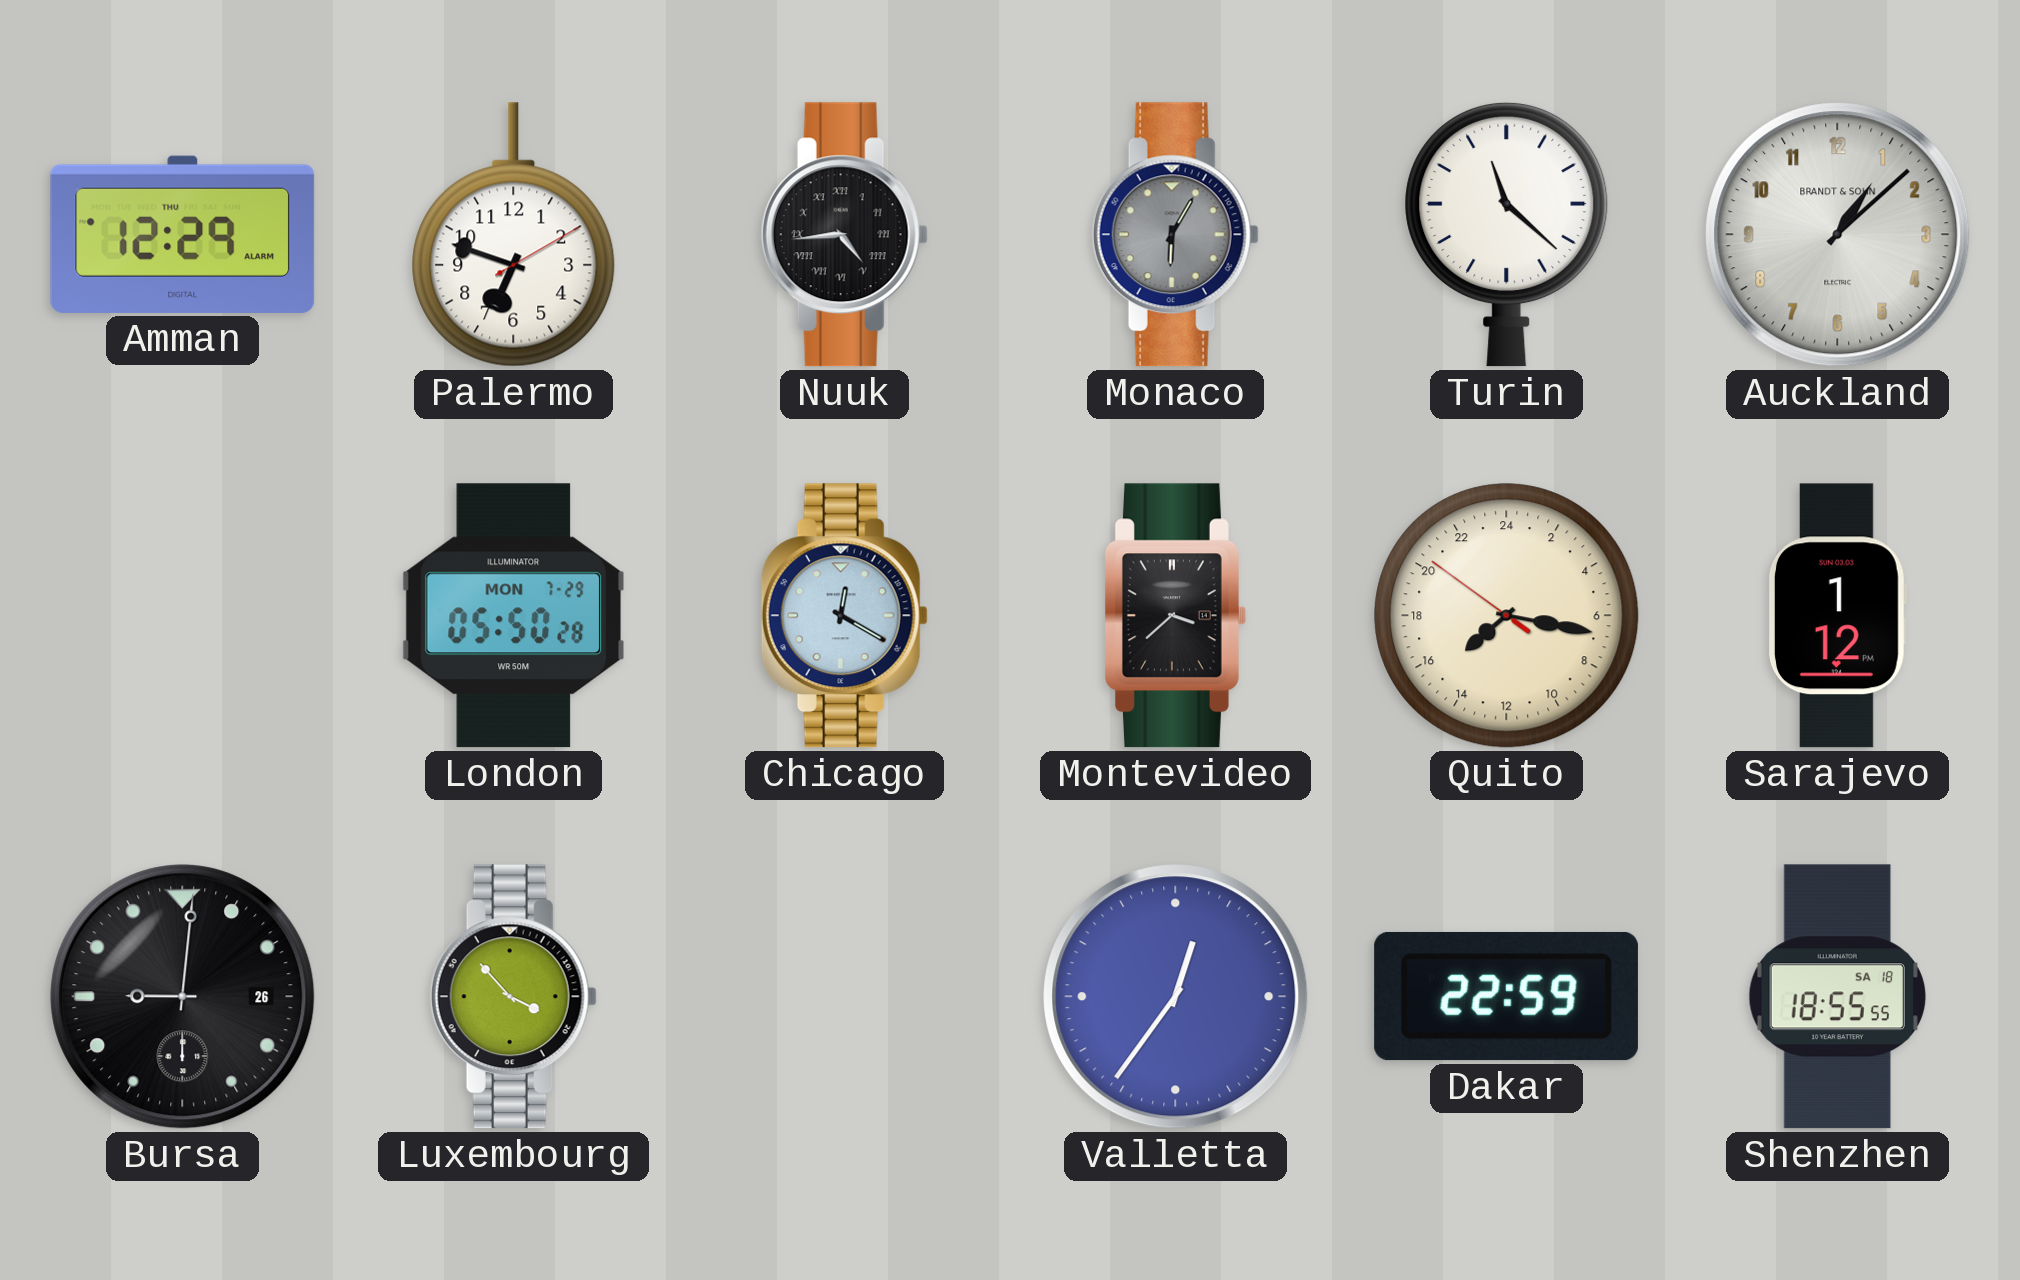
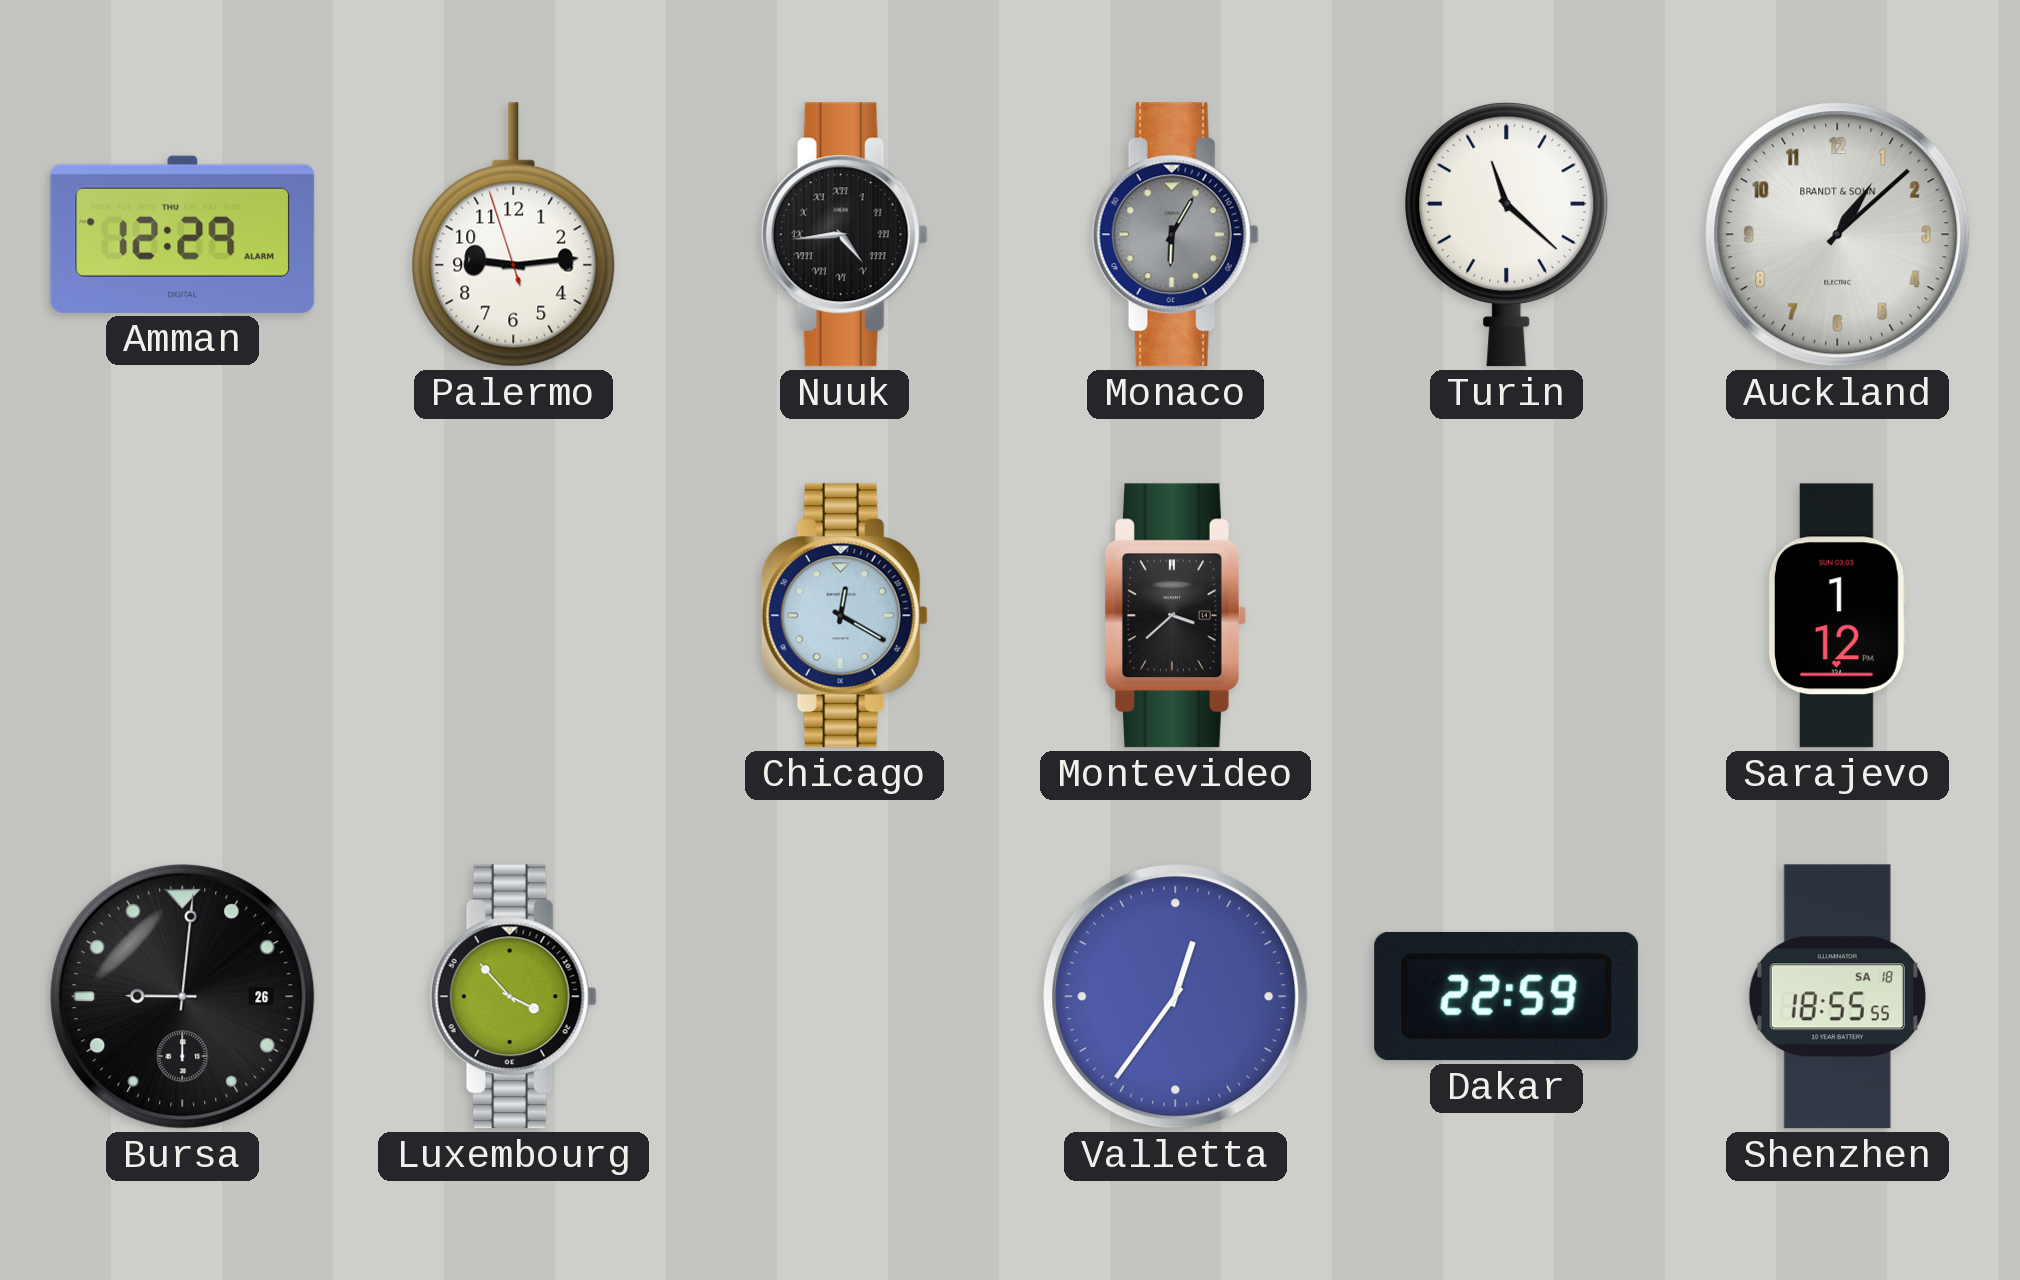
Palermo: 6:48 -> 9:13 (514, 235)
London: 05:50 -> none (513, 616)
Quito: 15:16 -> none (1507, 616)
